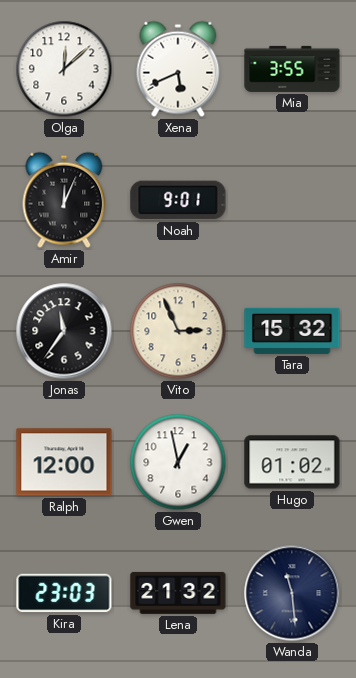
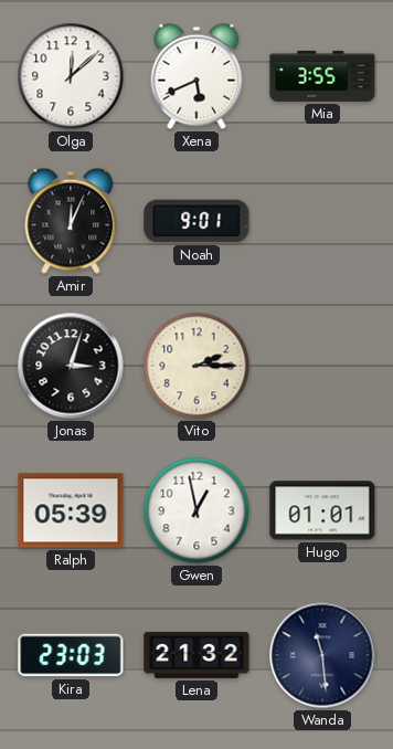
Jonas: 11:36 -> 3:03 (71, 366)
Vito: 2:56 -> 2:15 (197, 366)
Tara: 15:32 -> none (292, 331)
Ralph: 12:00 -> 05:39 (71, 510)
Hugo: 01:02 -> 01:01 (322, 510)
